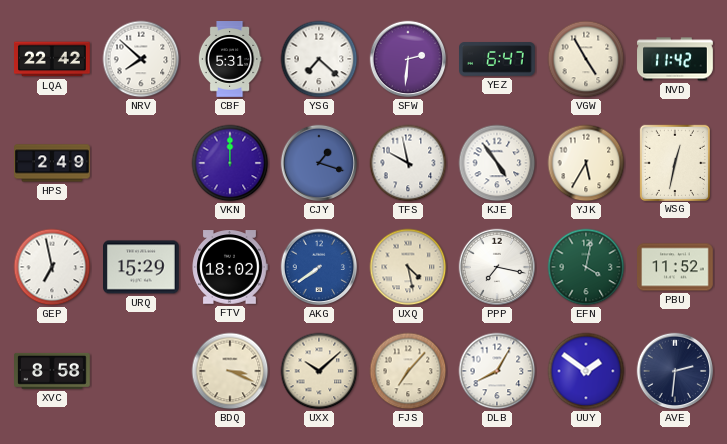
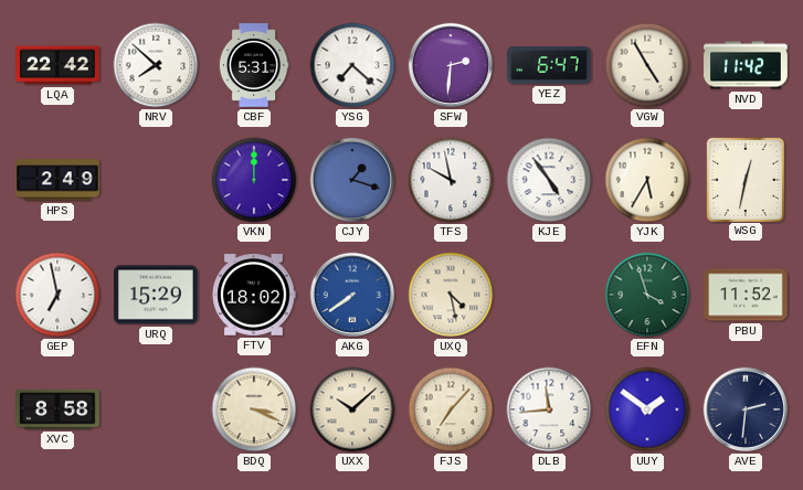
PPP: 7:17 -> none (497, 267)
EFN: 4:02 -> 3:57 (647, 295)
DLB: 8:05 -> 11:44 (549, 409)
